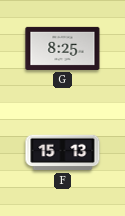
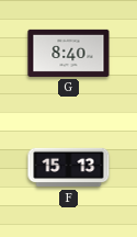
G: 8:25 -> 8:40 (69, 53)
